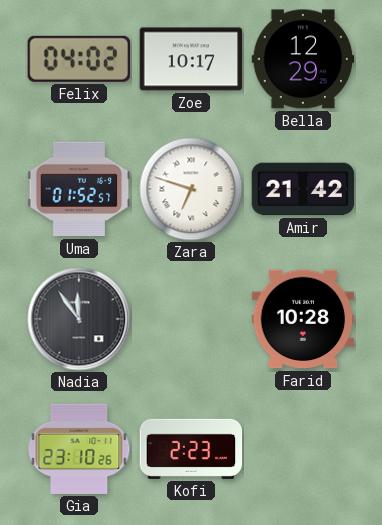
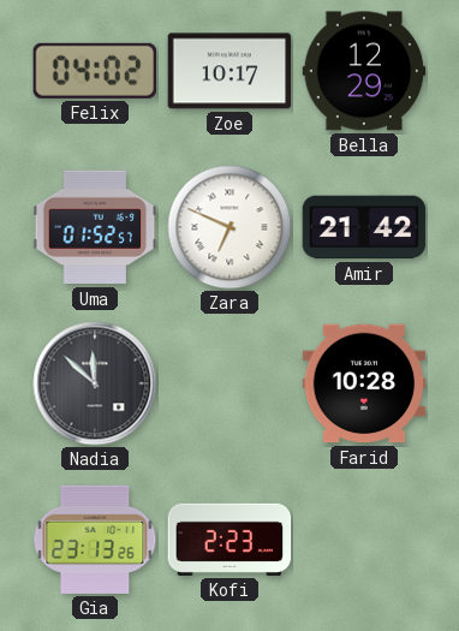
Zara: 6:48 -> 6:49 (229, 227)
Nadia: 11:54 -> 11:52 (95, 383)
Gia: 23:10 -> 23:13 (95, 540)
